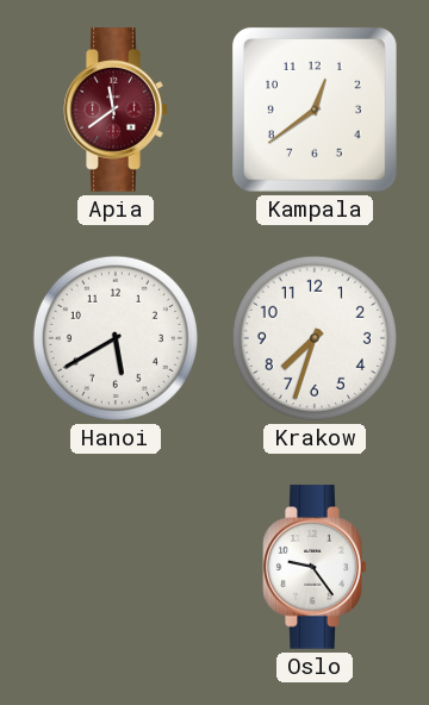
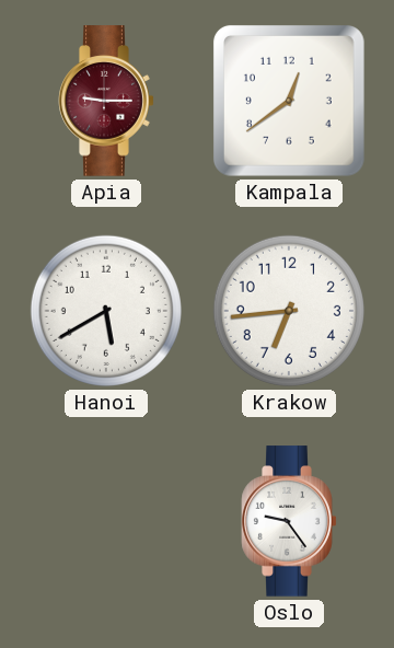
Apia: 11:39 -> 9:15 (106, 101)
Krakow: 7:33 -> 6:44 (289, 311)
